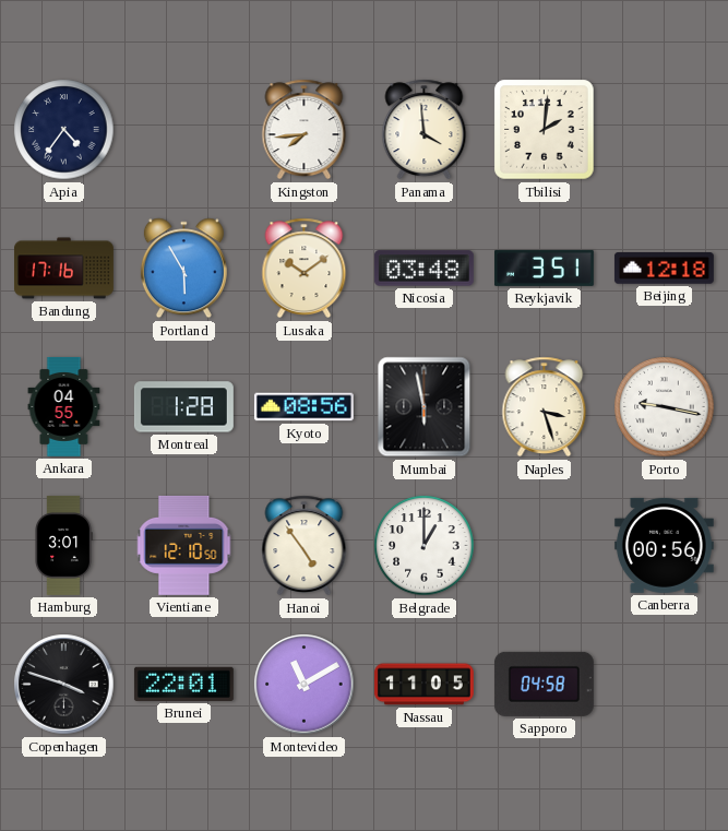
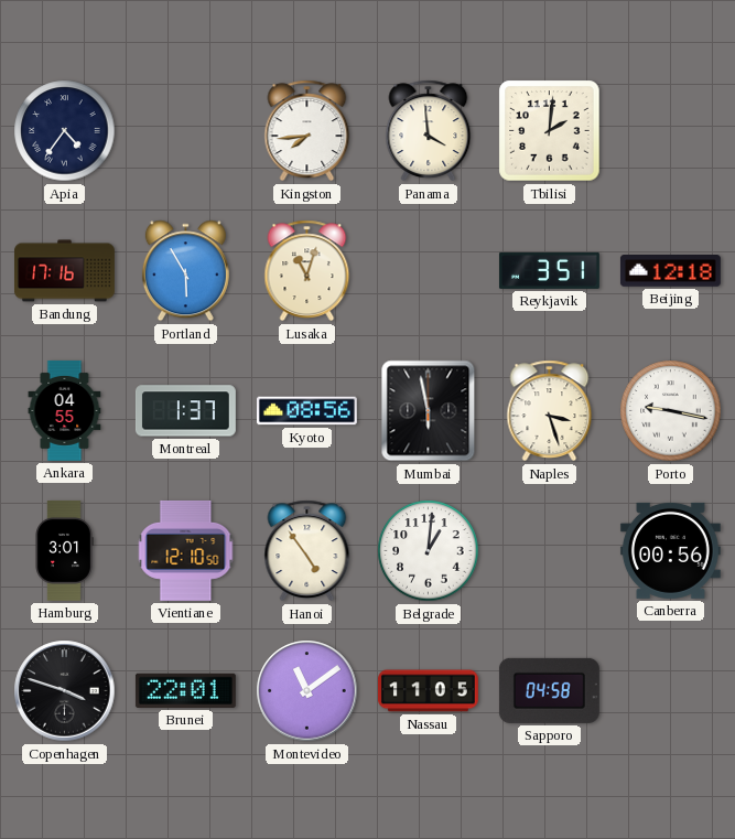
Lusaka: 10:09 -> 11:03 (307, 271)
Nicosia: 03:48 -> none (423, 269)
Montreal: 1:28 -> 1:37 (185, 411)
Belgrade: 1:00 -> 1:01 (429, 551)
Montevideo: 11:10 -> 11:09 (307, 691)
